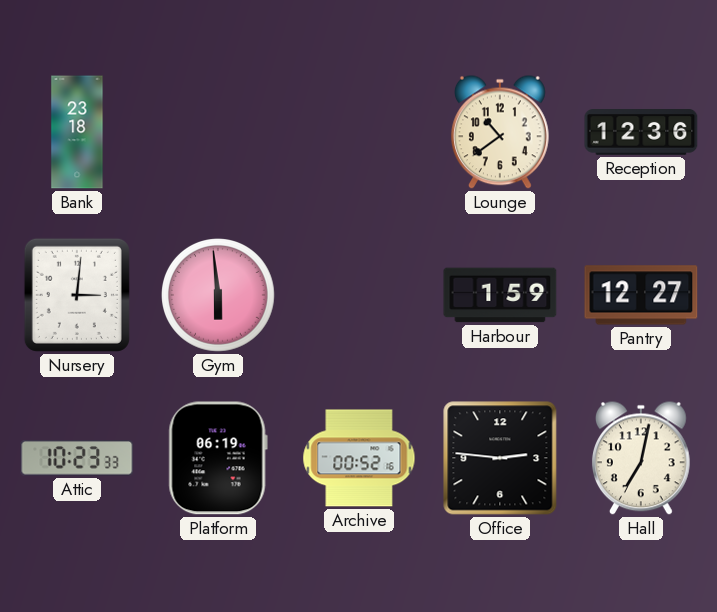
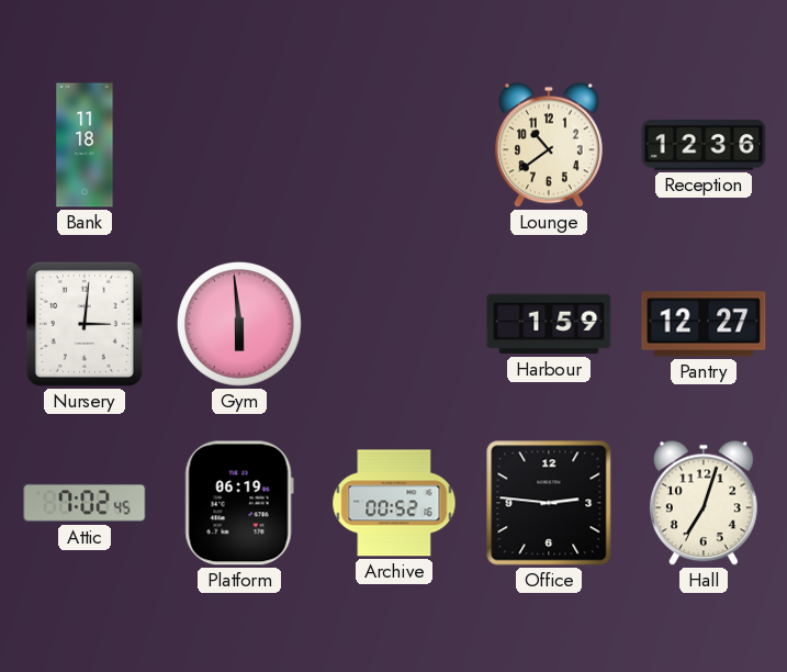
Bank: 23:18 -> 11:18 (85, 145)
Attic: 10:23 -> 7:02 (85, 503)
Hall: 7:02 -> 7:03 (704, 503)
